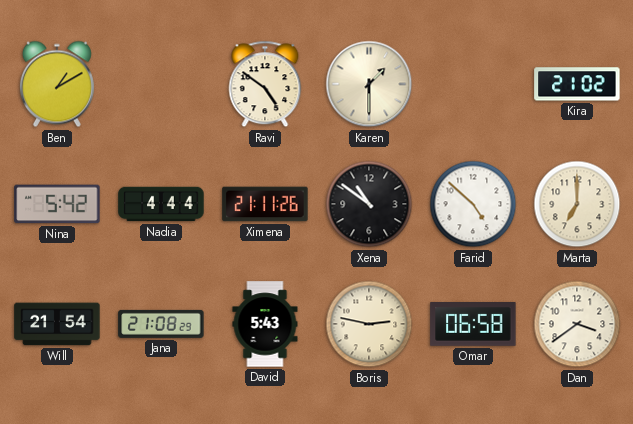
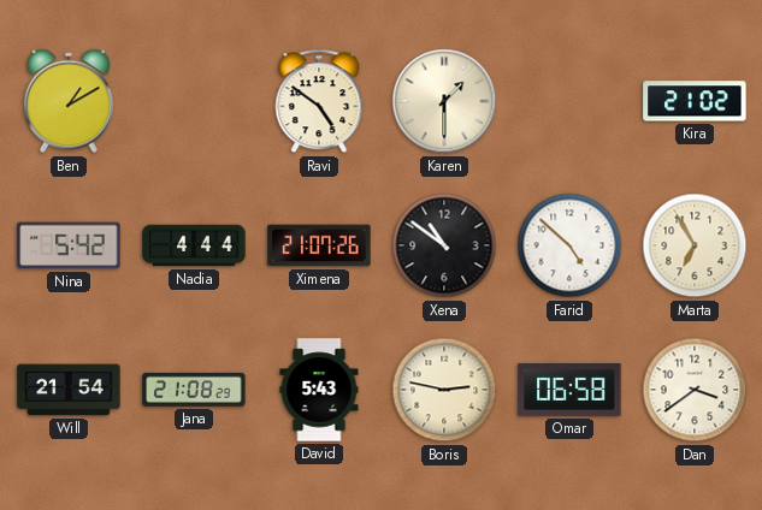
Ximena: 21:11 -> 21:07 (319, 245)
Marta: 7:00 -> 6:55 (695, 245)
